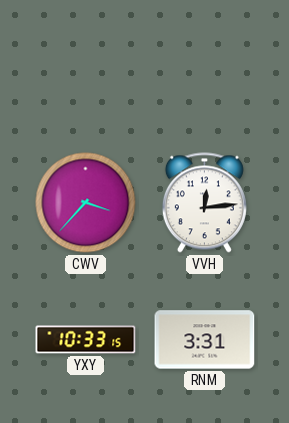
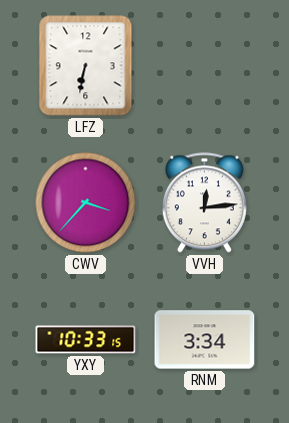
LFZ: none -> 6:32 (86, 66)
RNM: 3:31 -> 3:34 (205, 340)
